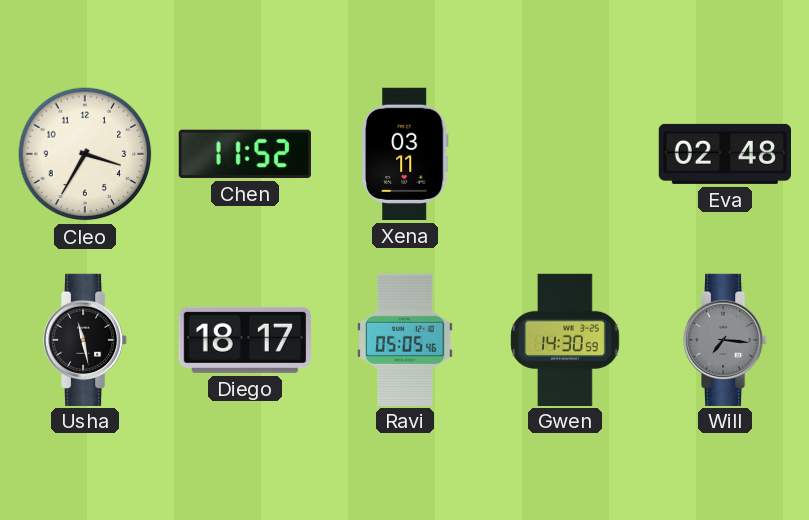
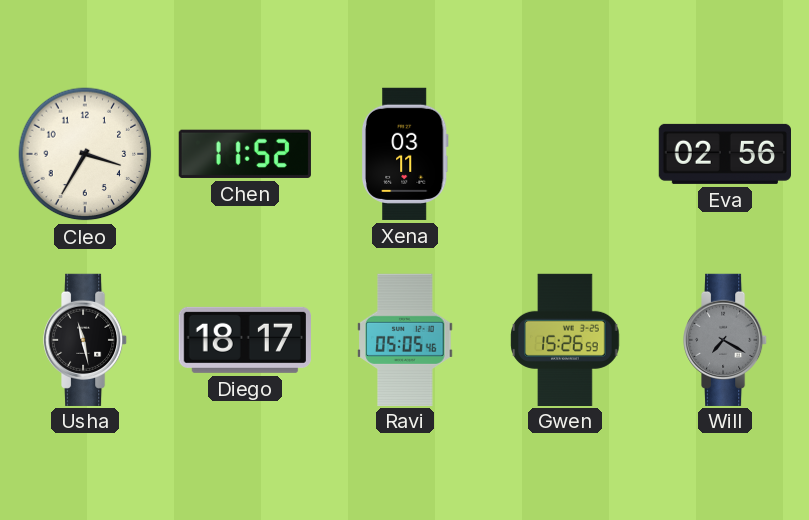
Eva: 02:48 -> 02:56 (724, 154)
Gwen: 14:30 -> 15:26 (565, 339)
Will: 7:16 -> 7:20 (726, 339)
